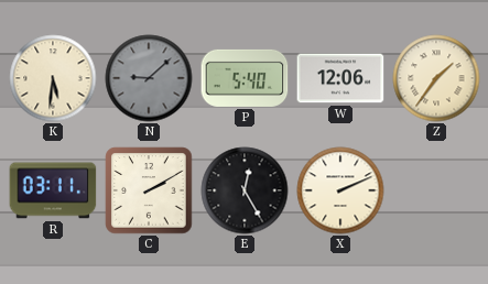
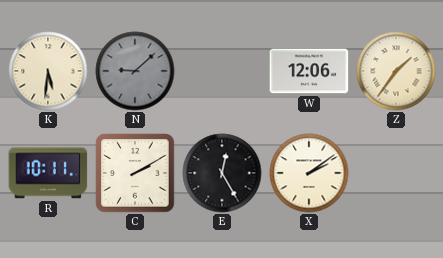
P: 5:40 -> none (245, 78)
R: 03:11 -> 10:11 (48, 173)
X: 2:11 -> 2:09 (309, 173)
